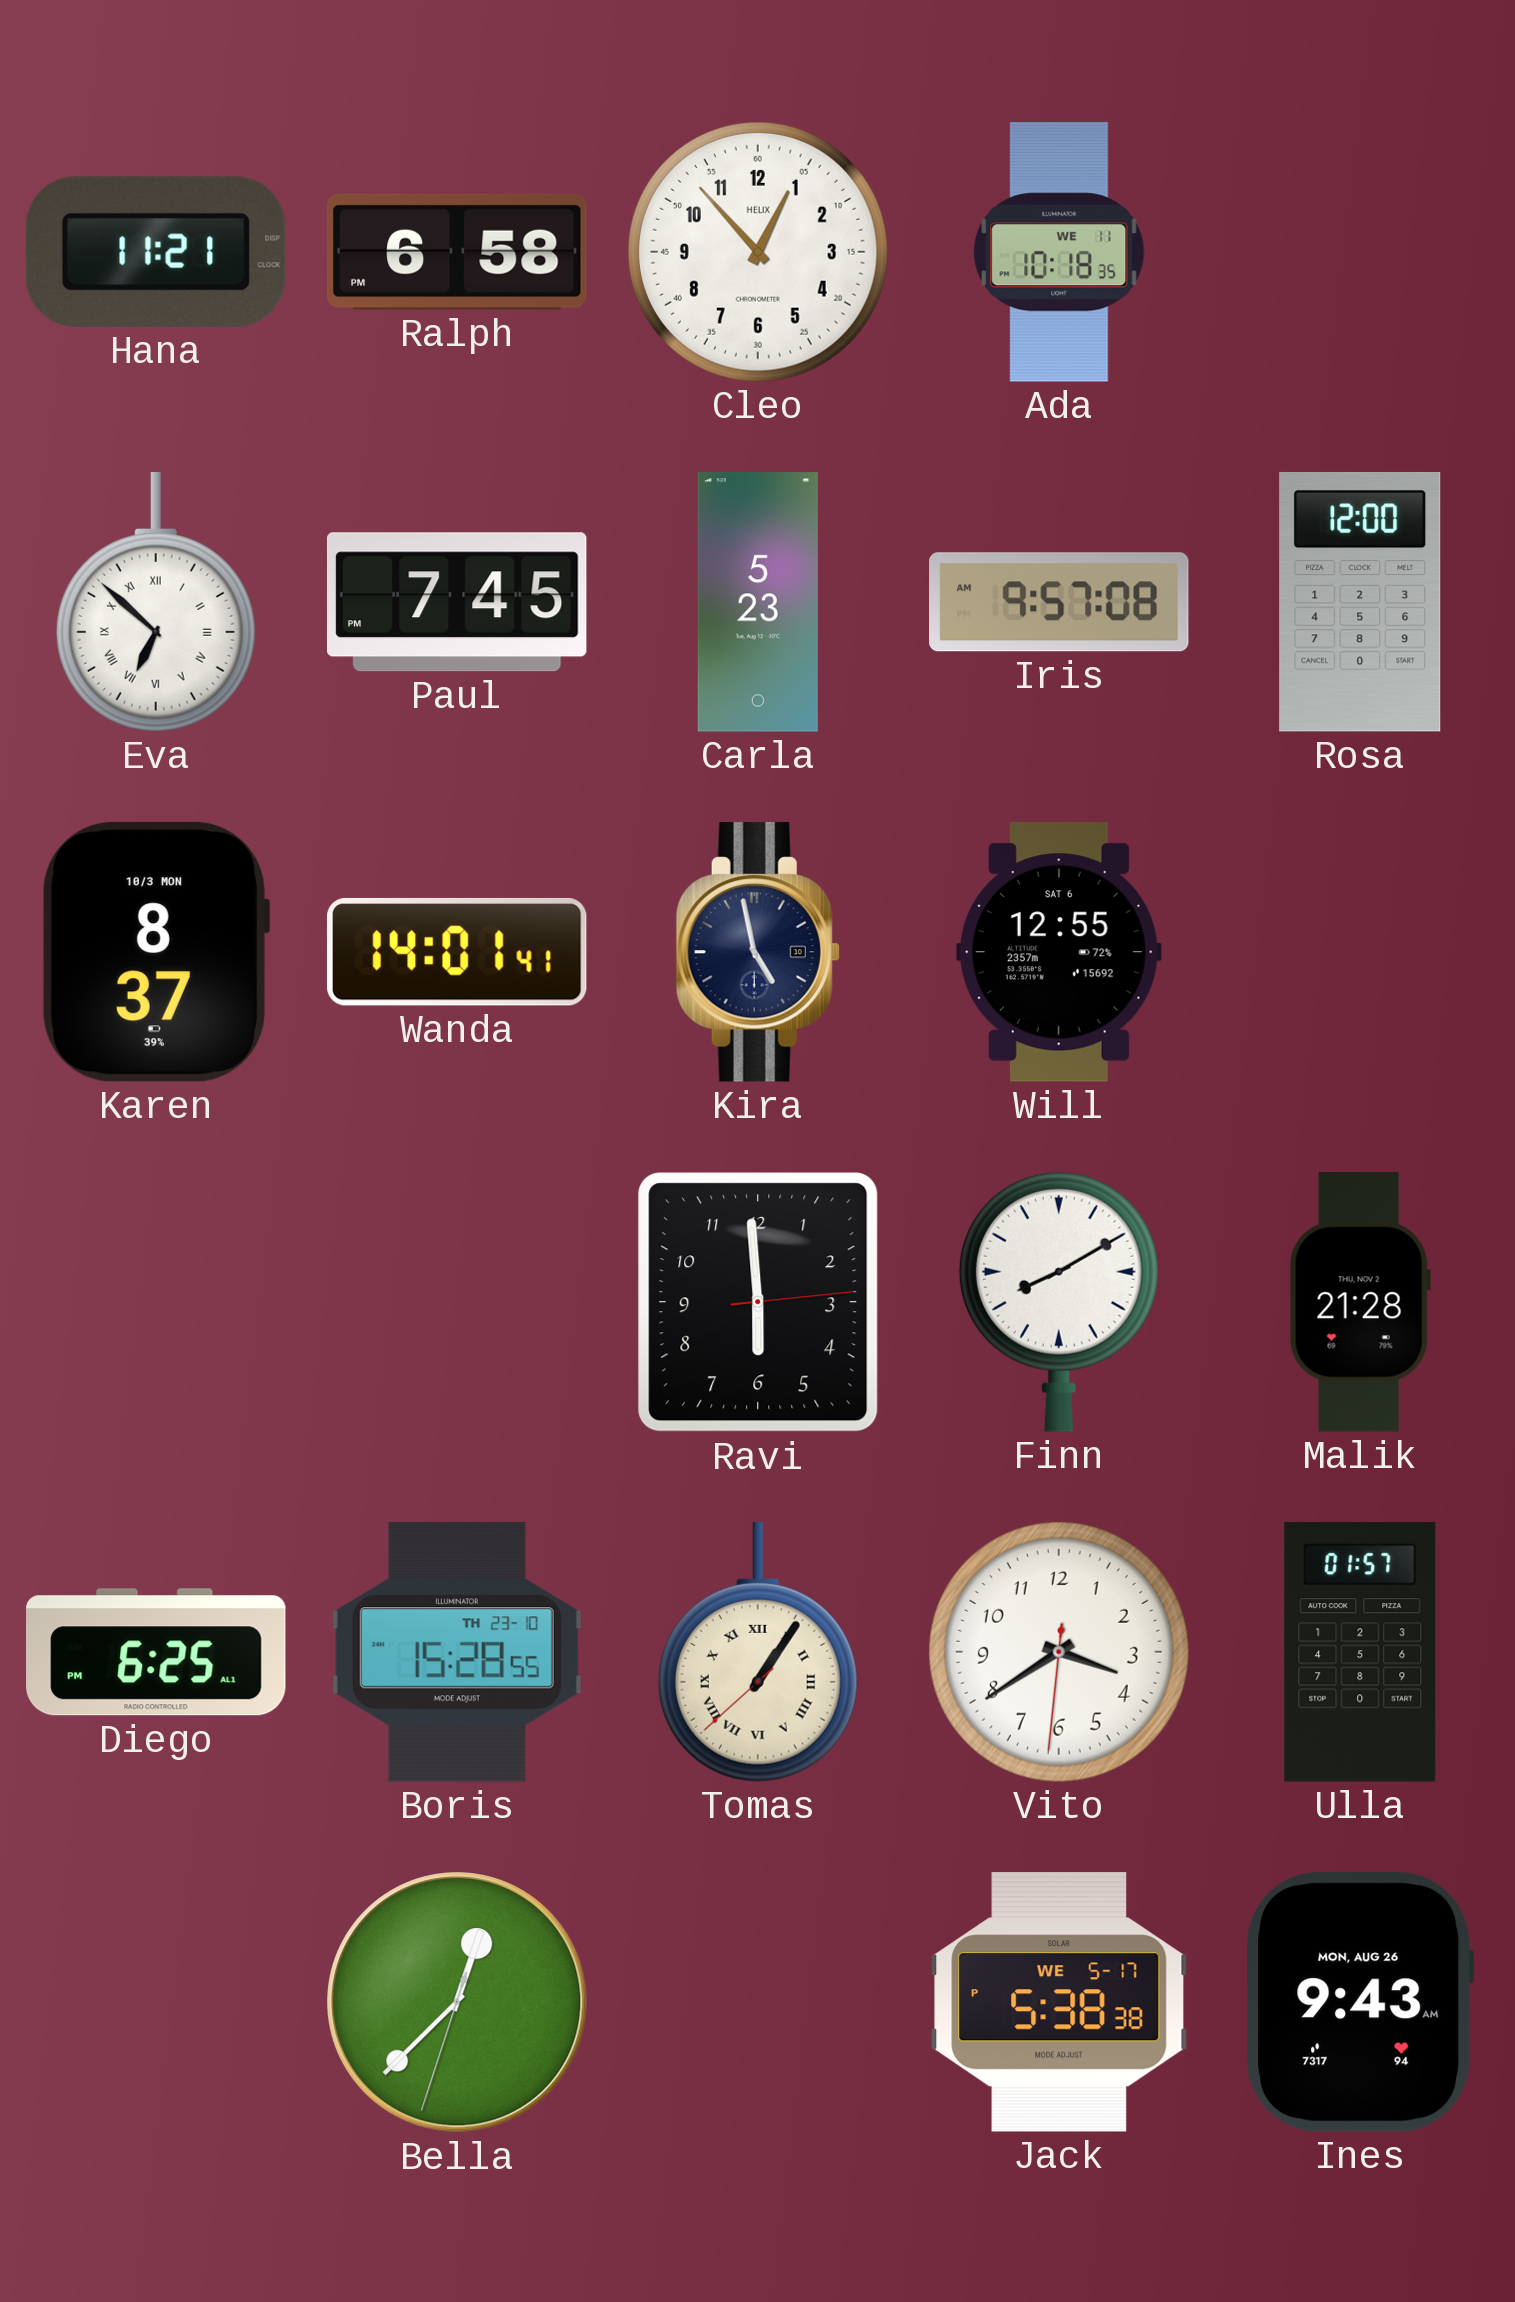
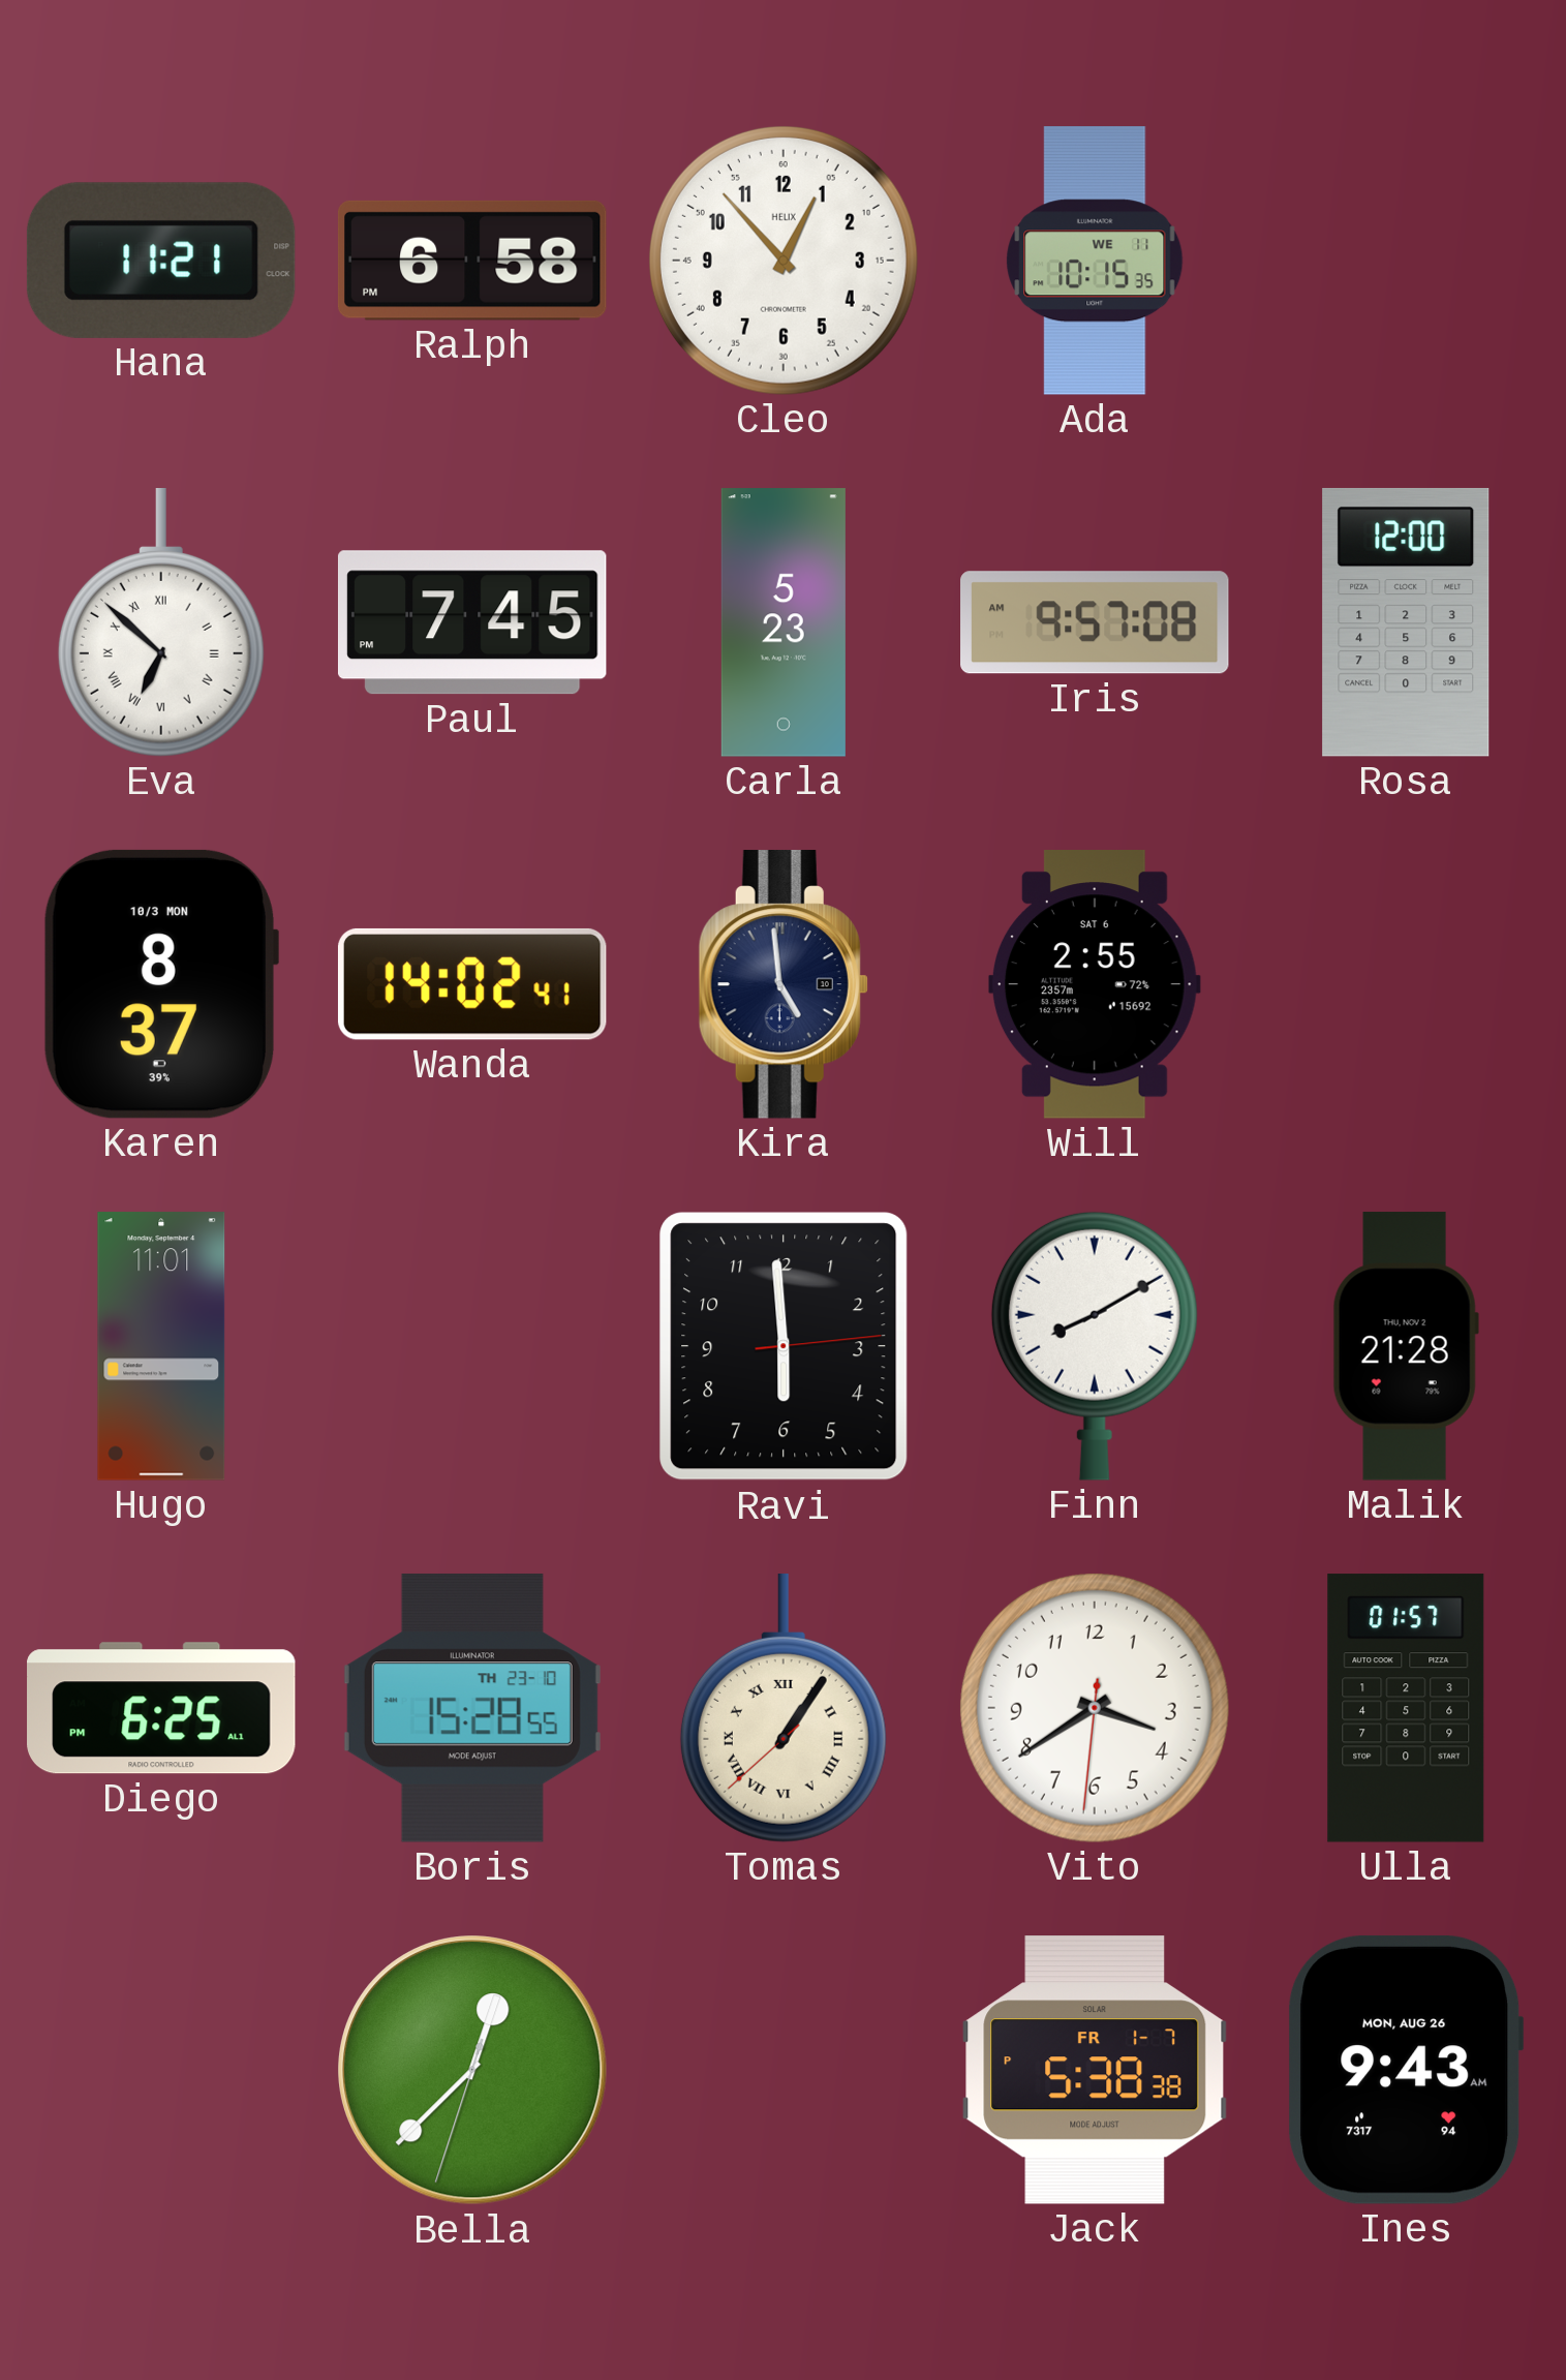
Ada: 10:18 -> 10:15 (1095, 261)
Wanda: 14:01 -> 14:02 (472, 984)
Kira: 4:58 -> 4:59 (784, 984)
Will: 12:55 -> 2:55 (1095, 985)
Hugo: none -> 11:01 (161, 1346)
Jack date: WE 5-17 -> FR 1-7 (1095, 2071)
